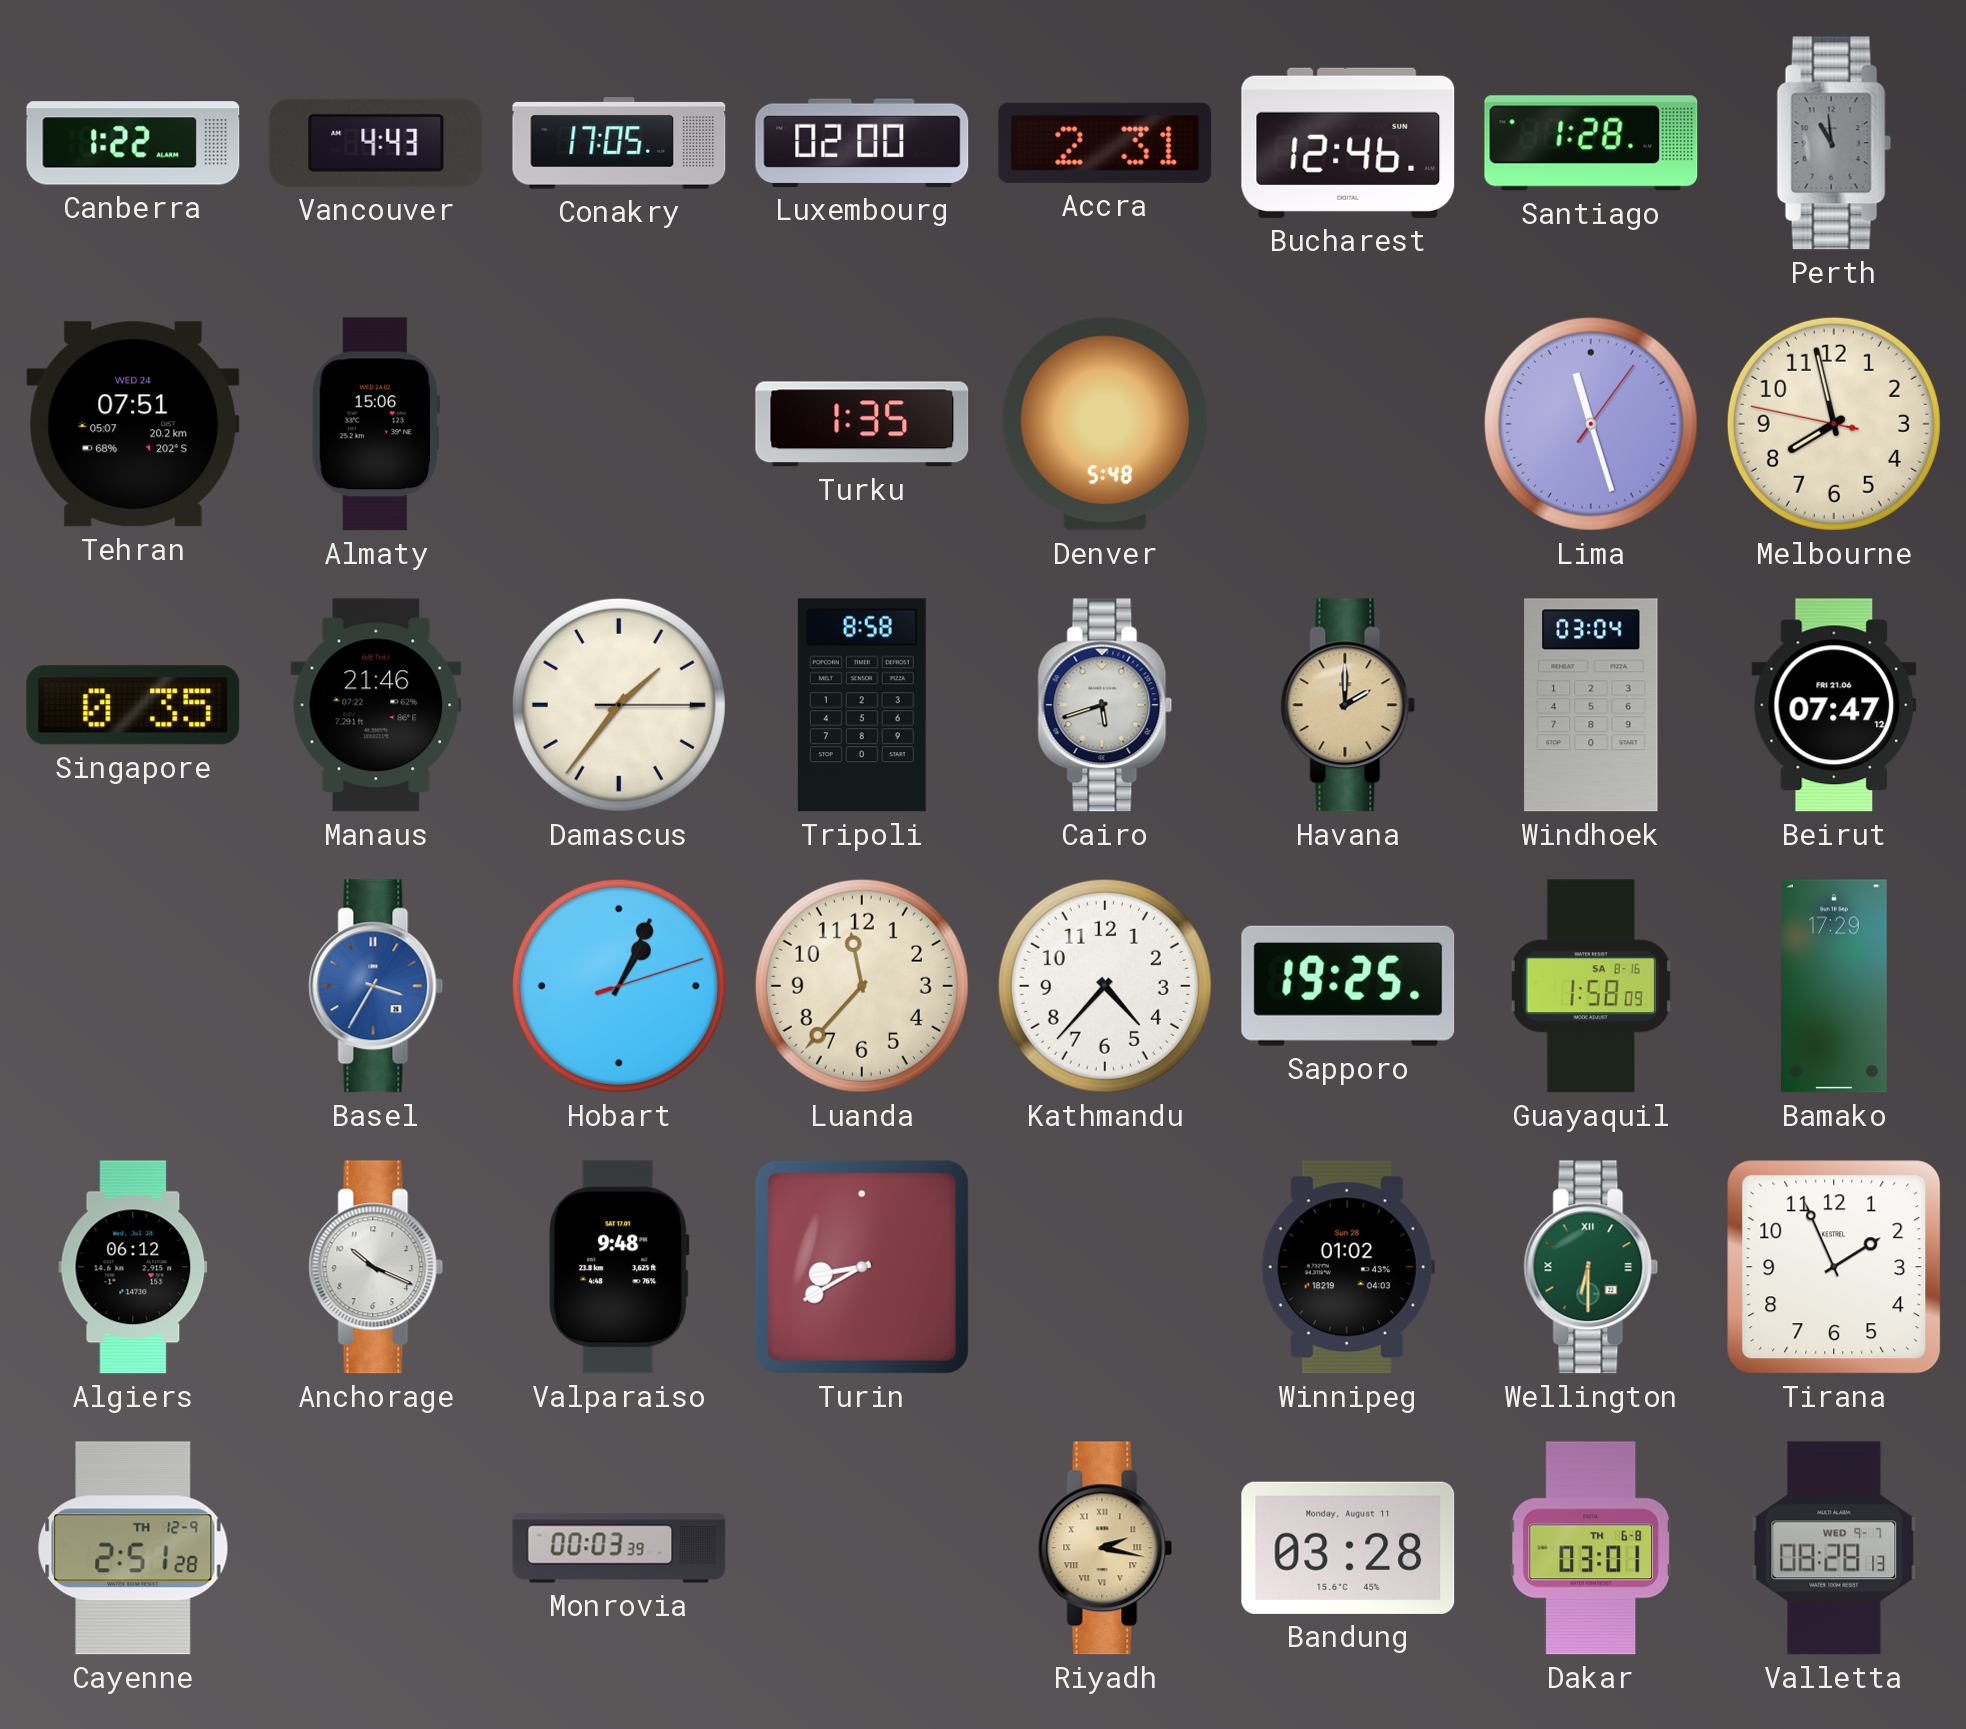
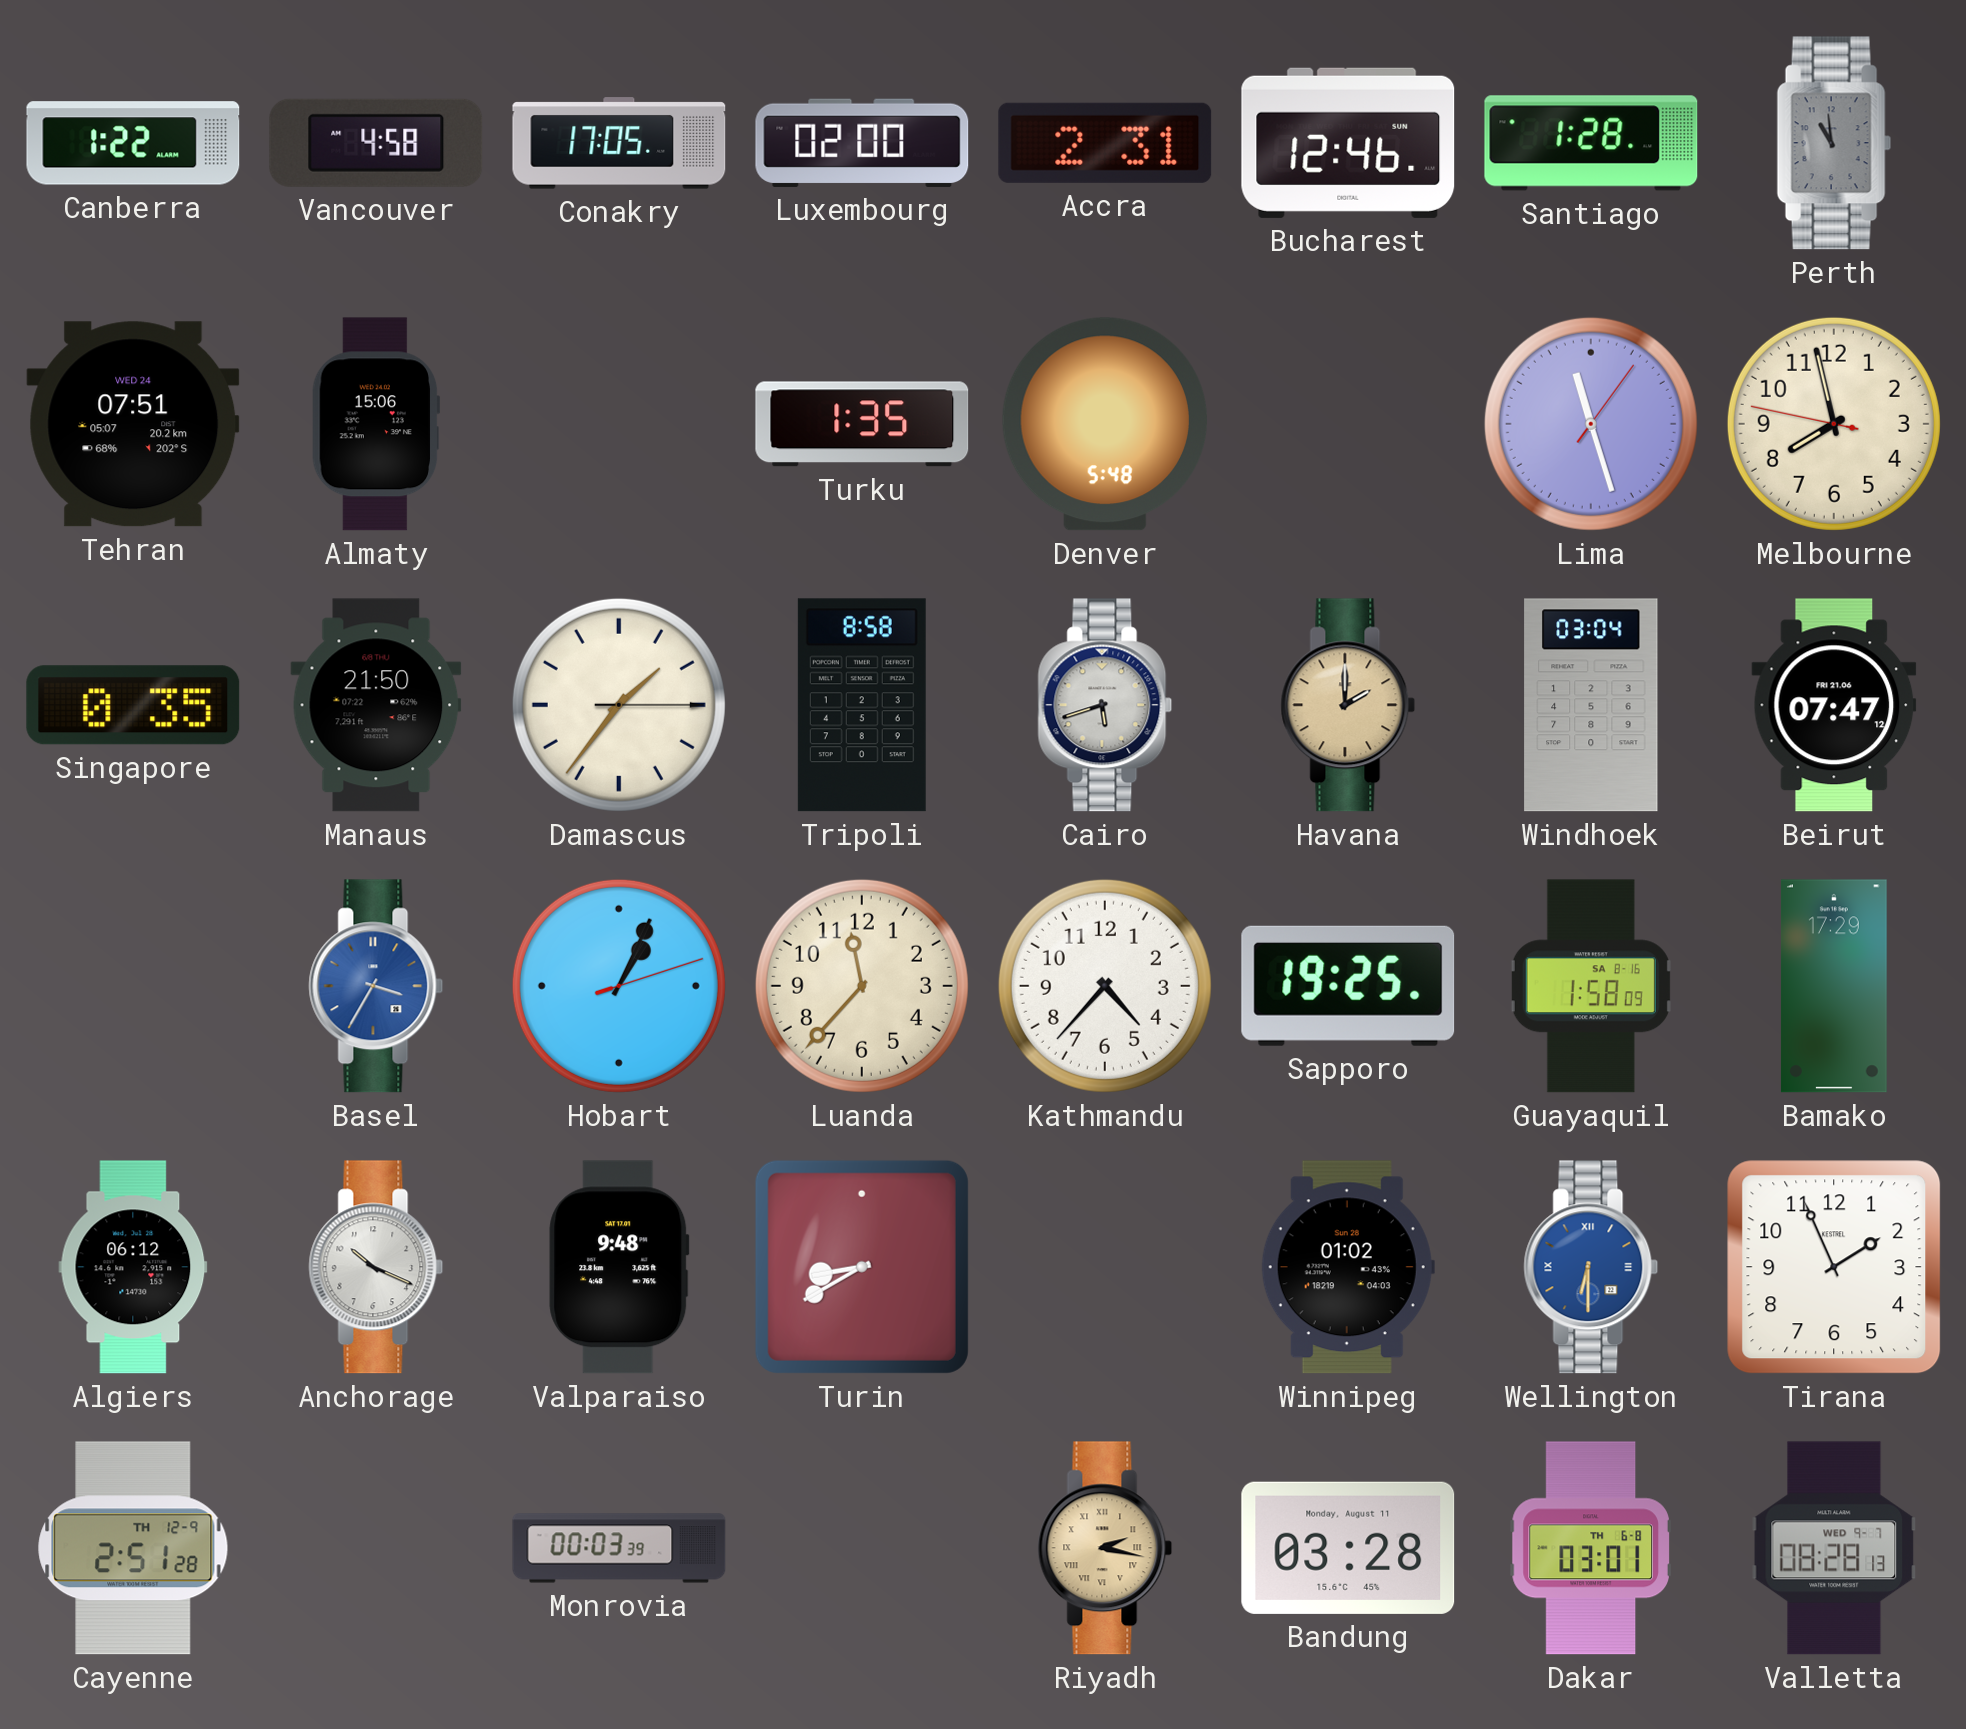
Vancouver: 4:43 -> 4:58 (376, 143)
Manaus: 21:46 -> 21:50 (376, 705)
Wellington dial: green -> blue (1591, 1267)
